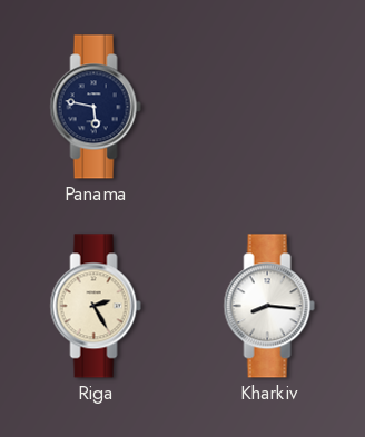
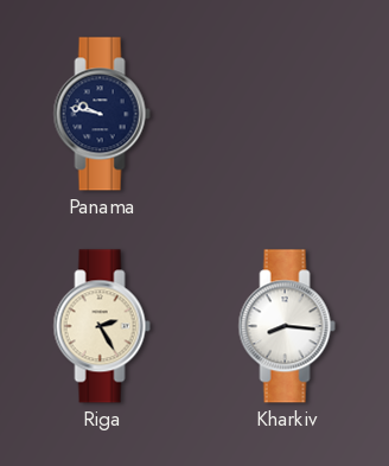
Panama: 5:47 -> 9:47 (102, 114)
